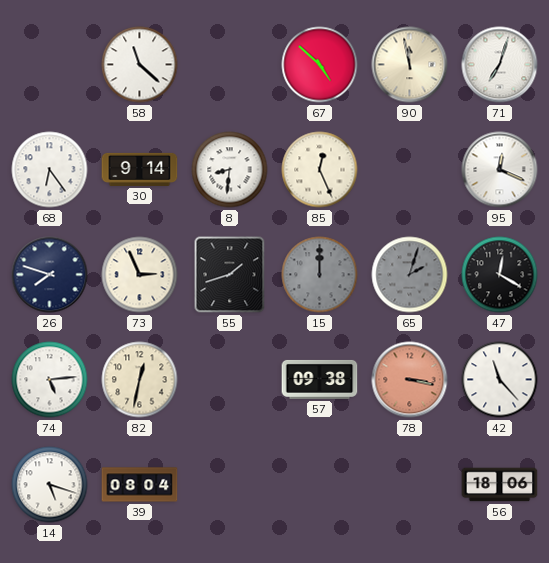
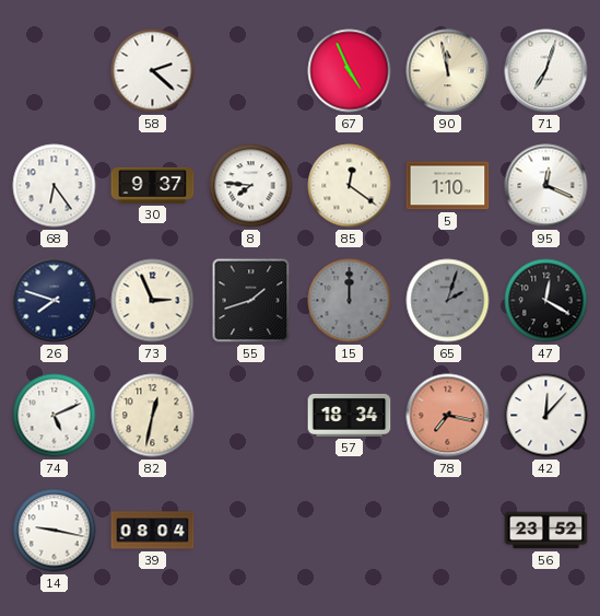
58: 11:22 -> 2:22 (153, 71)
67: 4:52 -> 4:56 (350, 71)
30: 9:14 -> 9:37 (153, 185)
8: 8:31 -> 7:46 (251, 186)
85: 12:26 -> 12:21 (350, 186)
5: none -> 1:10 (448, 186)
74: 5:14 -> 5:11 (55, 416)
57: 09:38 -> 18:34 (350, 415)
78: 3:17 -> 7:17 (448, 416)
42: 11:23 -> 12:07 (546, 416)
14: 5:18 -> 9:17 (55, 531)
56: 18:06 -> 23:52 (546, 531)
